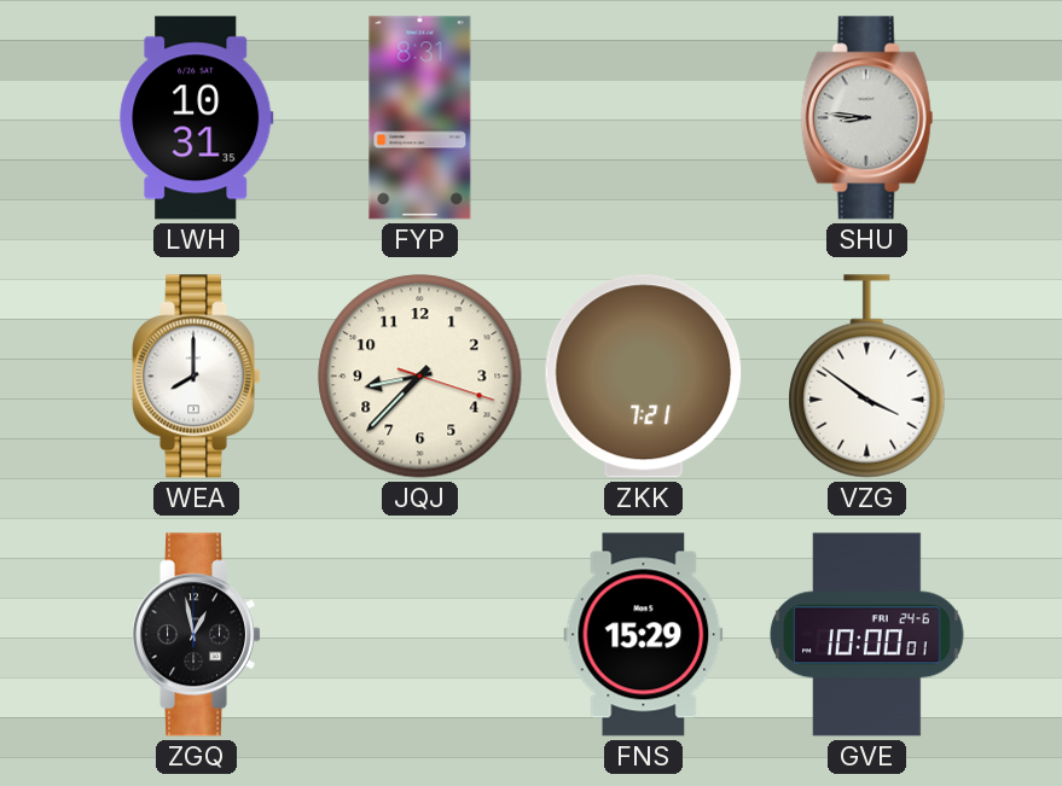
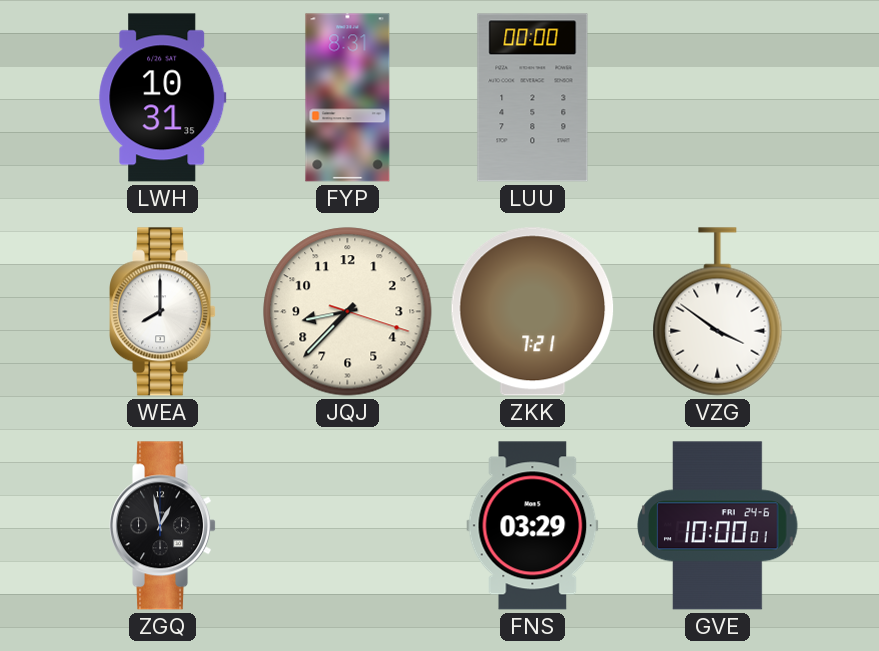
LUU: none -> 00:00 (533, 98)
SHU: 8:46 -> none (867, 118)
FNS: 15:29 -> 03:29 (533, 526)
